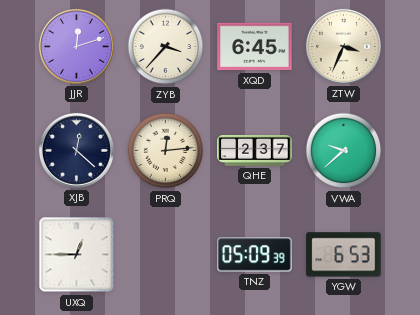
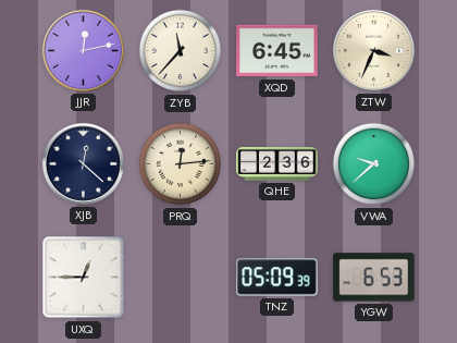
JJR: 12:12 -> 12:13 (83, 50)
ZYB: 3:37 -> 11:37 (181, 51)
QHE: 2:37 -> 2:36 (277, 164)
